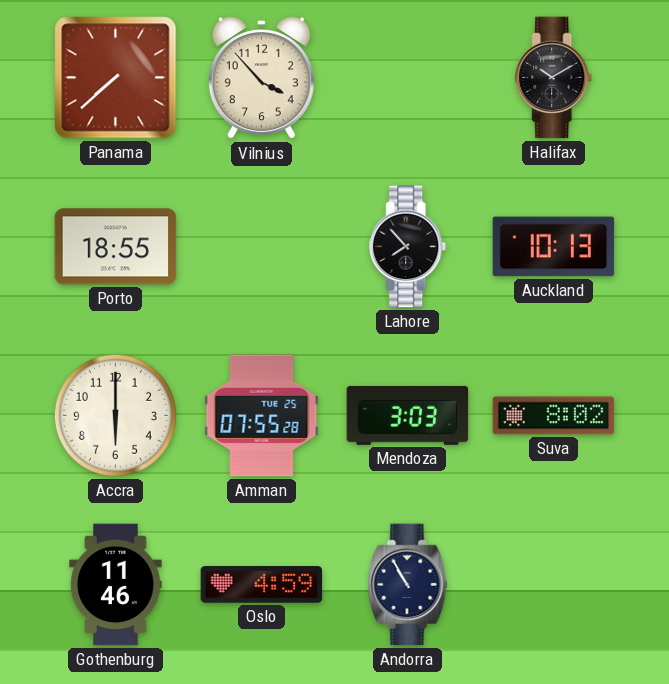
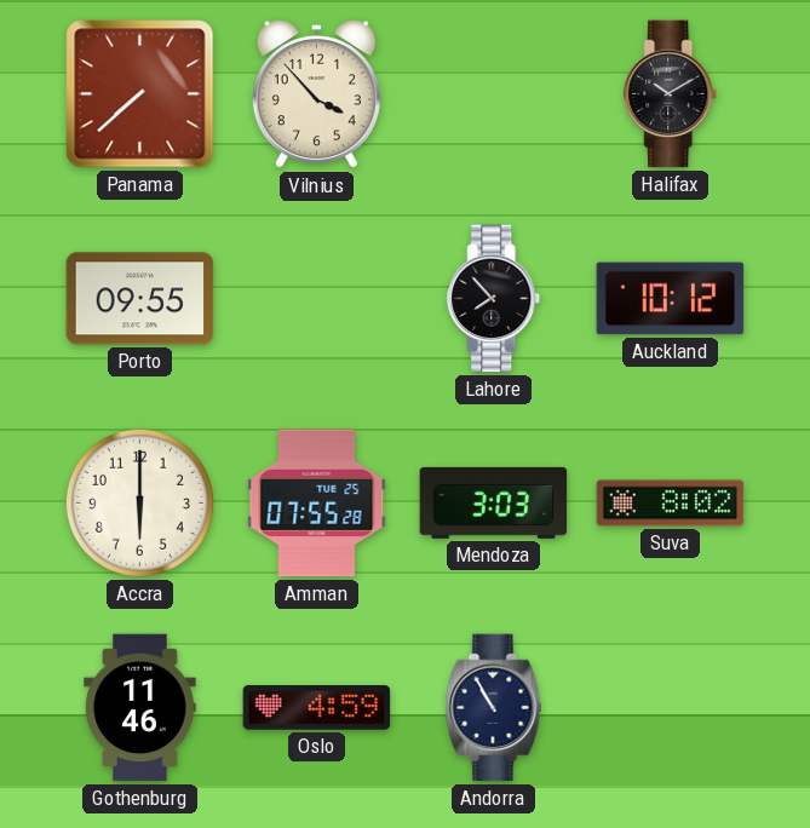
Porto: 18:55 -> 09:55 (140, 299)
Auckland: 10:13 -> 10:12 (671, 299)
